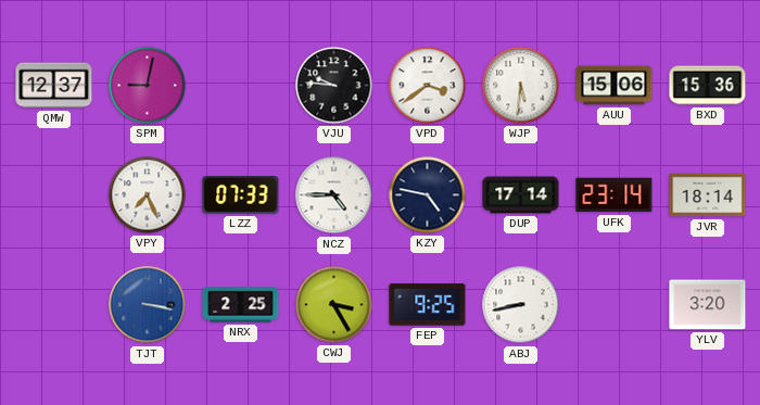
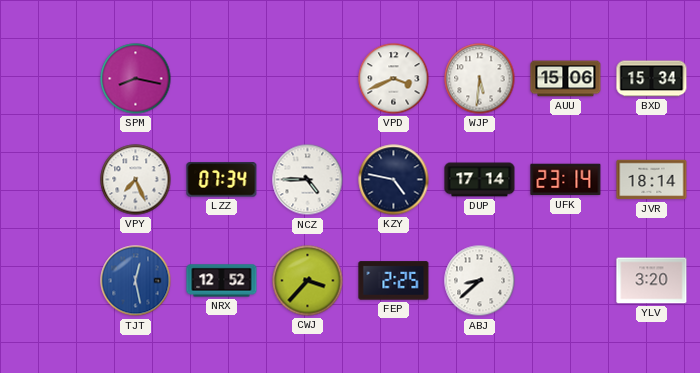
QMW: 12:37 -> none (54, 86)
SPM: 9:02 -> 8:17 (136, 79)
VJU: 9:46 -> none (334, 86)
VPD: 3:39 -> 3:41 (394, 79)
BXD: 15:36 -> 15:34 (652, 79)
LZZ: 07:33 -> 07:34 (222, 180)
TJT: 3:17 -> 12:28 (136, 281)
NRX: 2:25 -> 12:52 (222, 281)
CWJ: 3:25 -> 3:37 (308, 281)
FEP: 9:25 -> 2:25 (394, 281)
ABJ: 8:43 -> 8:38 (480, 281)
